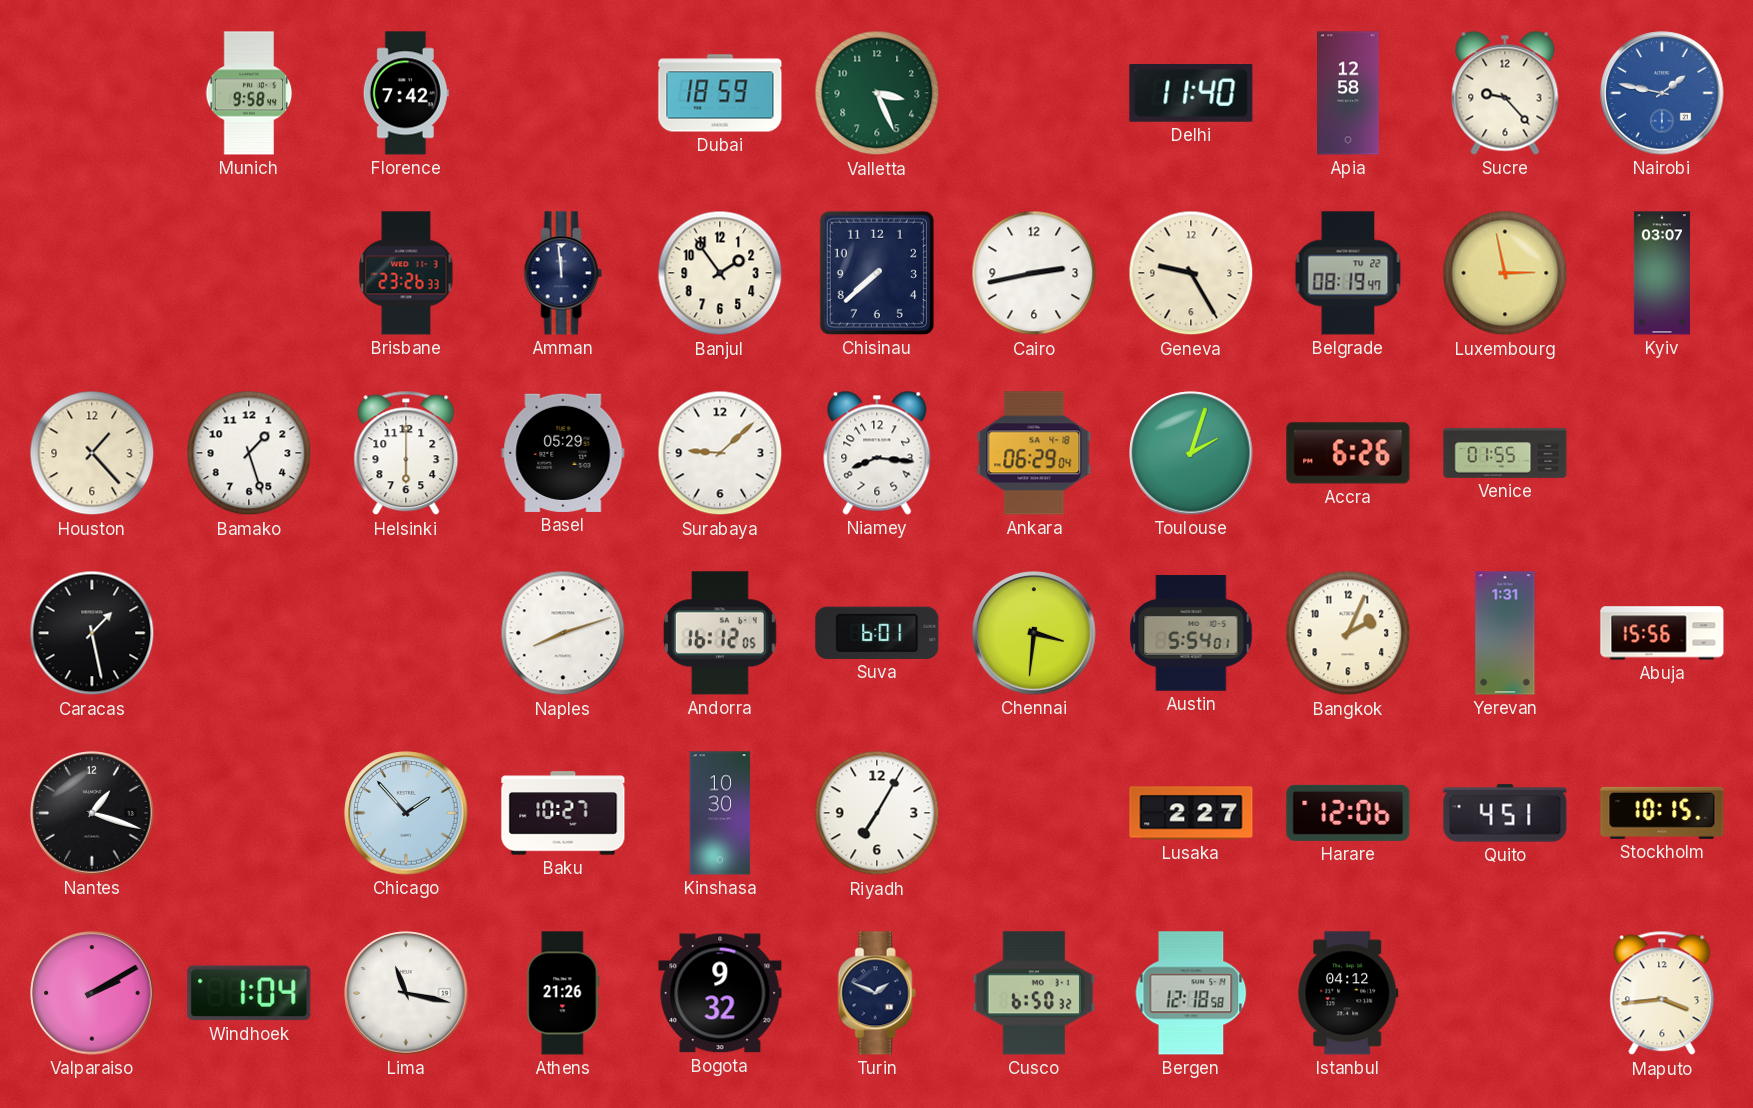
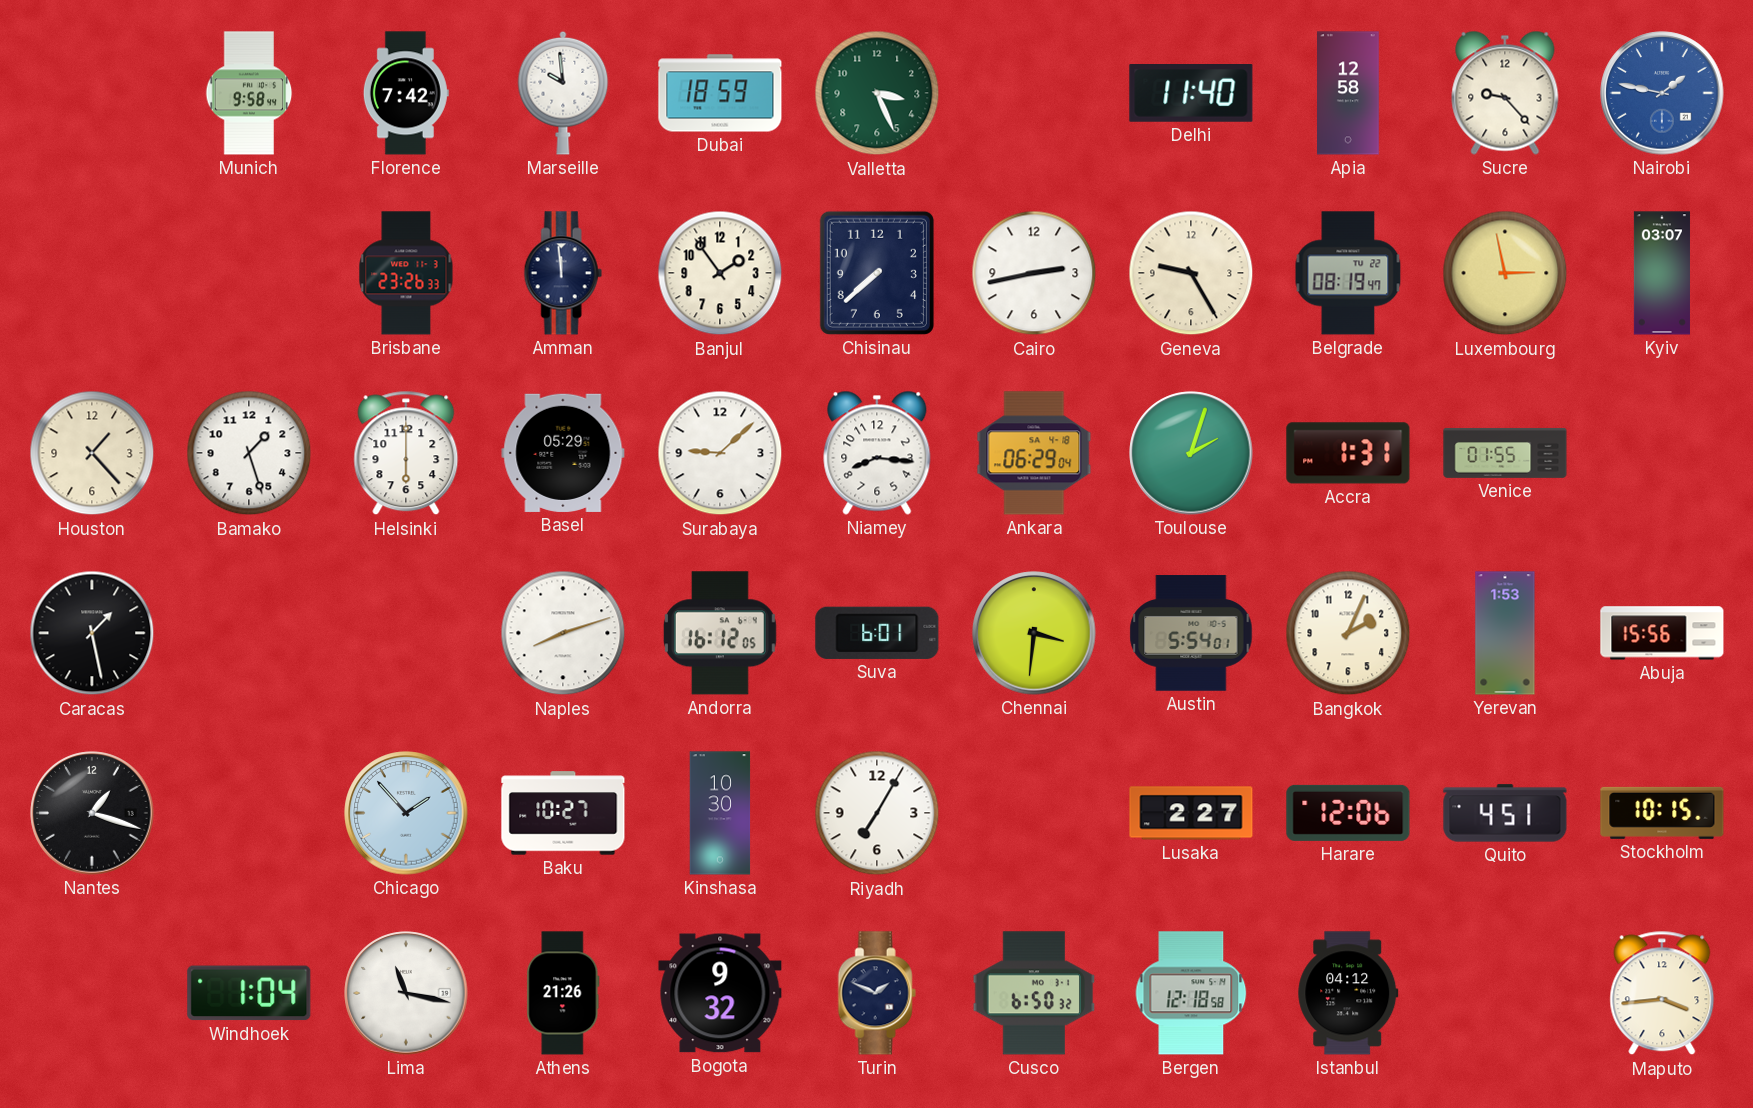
Marseille: none -> 9:59 (563, 93)
Accra: 6:26 -> 1:31 (1348, 453)
Yerevan: 1:31 -> 1:53 (1505, 633)
Valparaiso: 2:10 -> none (92, 993)
